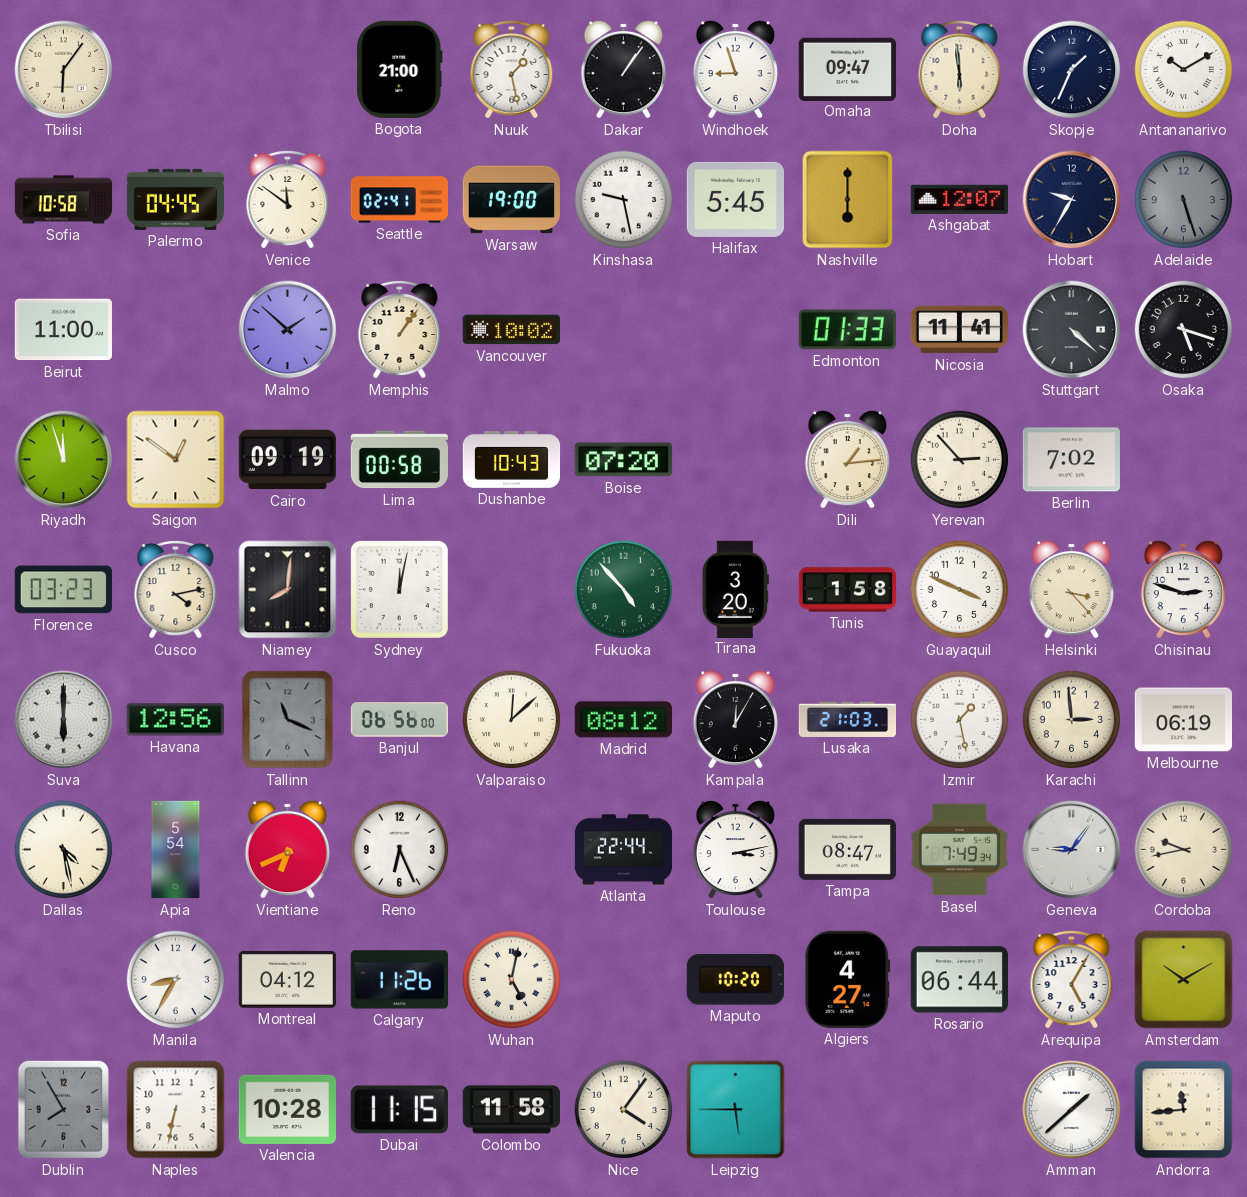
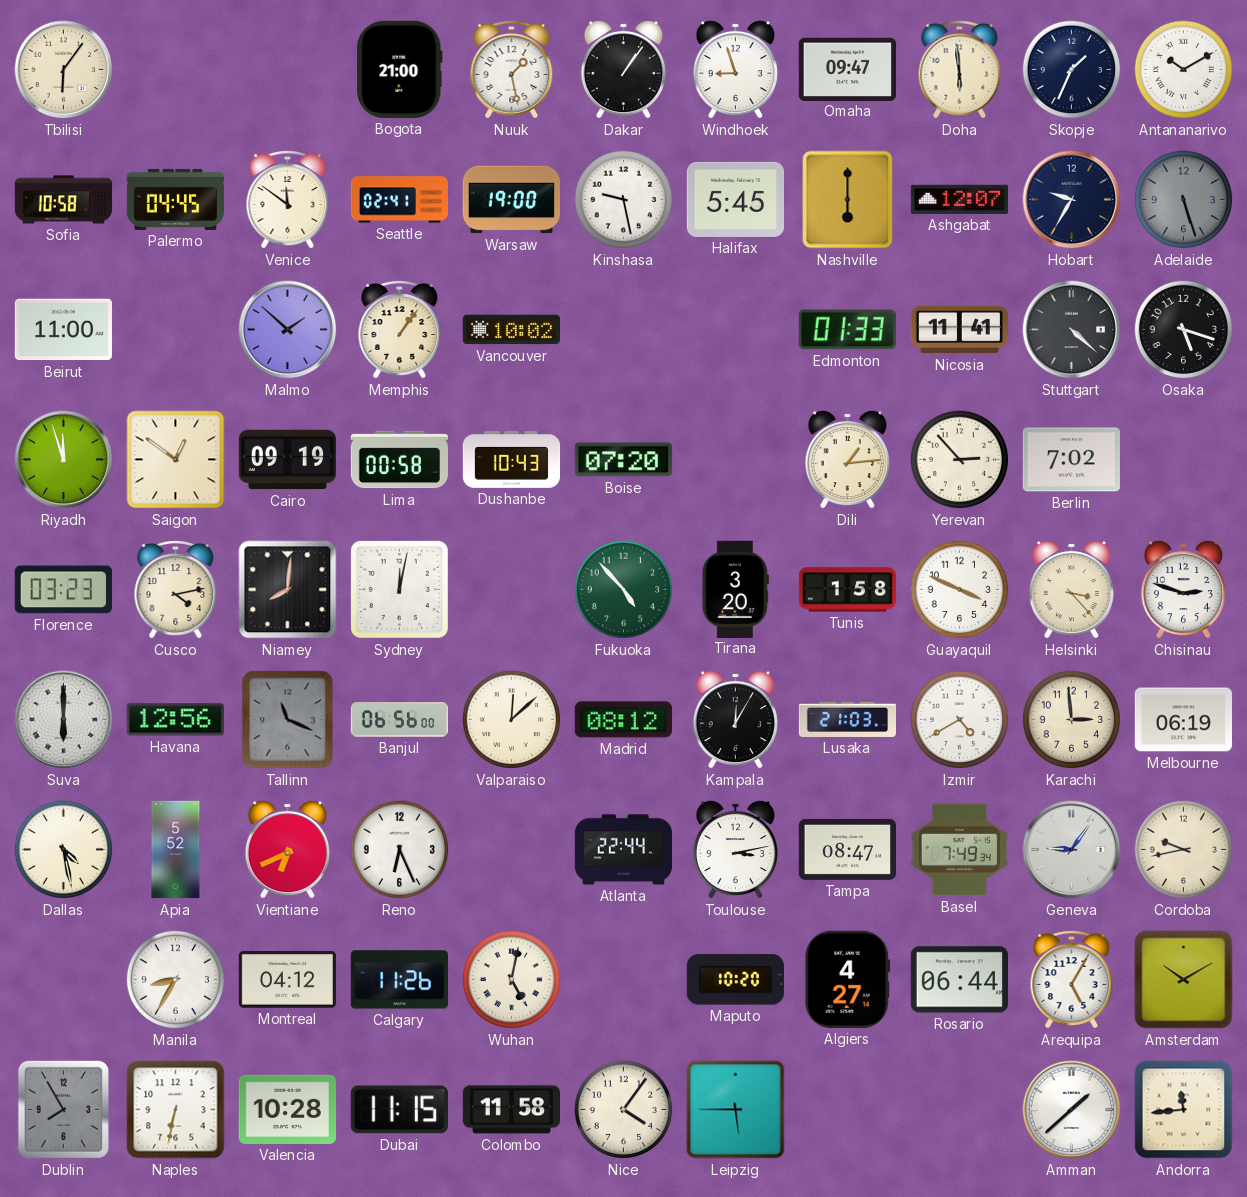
Izmir: 1:28 -> 4:40 (960, 720)
Apia: 5:54 -> 5:52 (176, 850)
